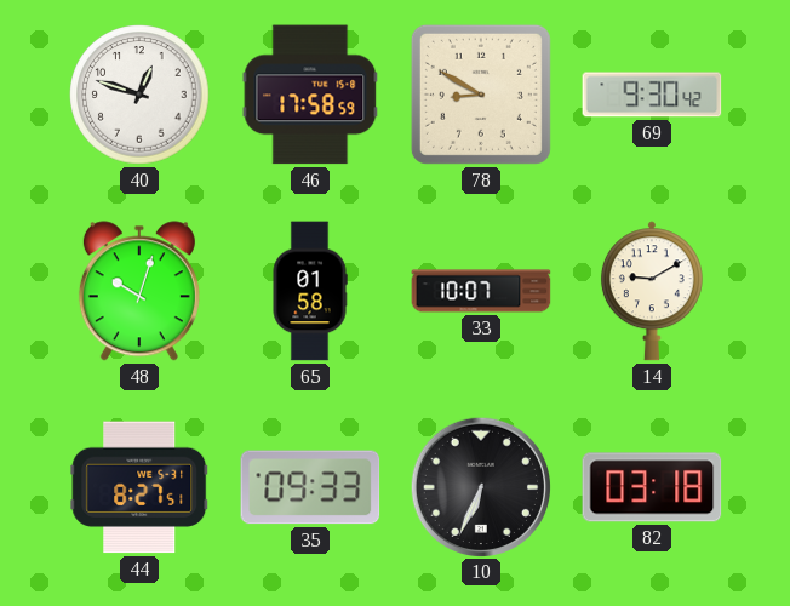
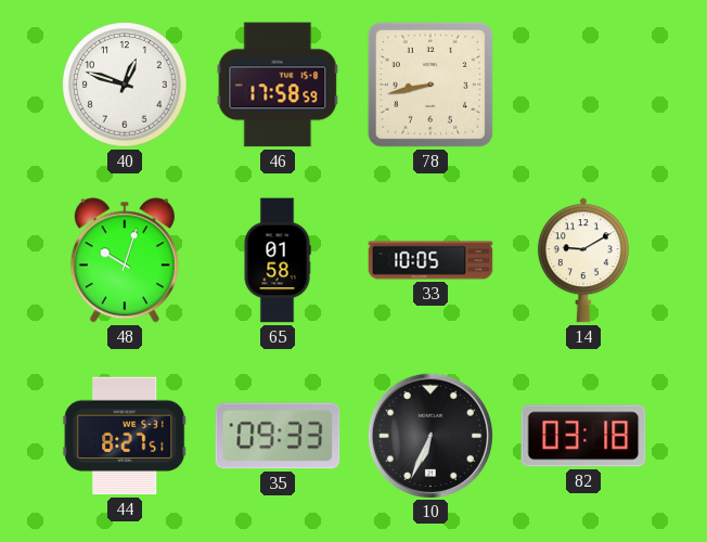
78: 8:50 -> 8:43 (430, 85)
69: 9:30 -> none (652, 95)
33: 10:07 -> 10:05 (430, 260)
